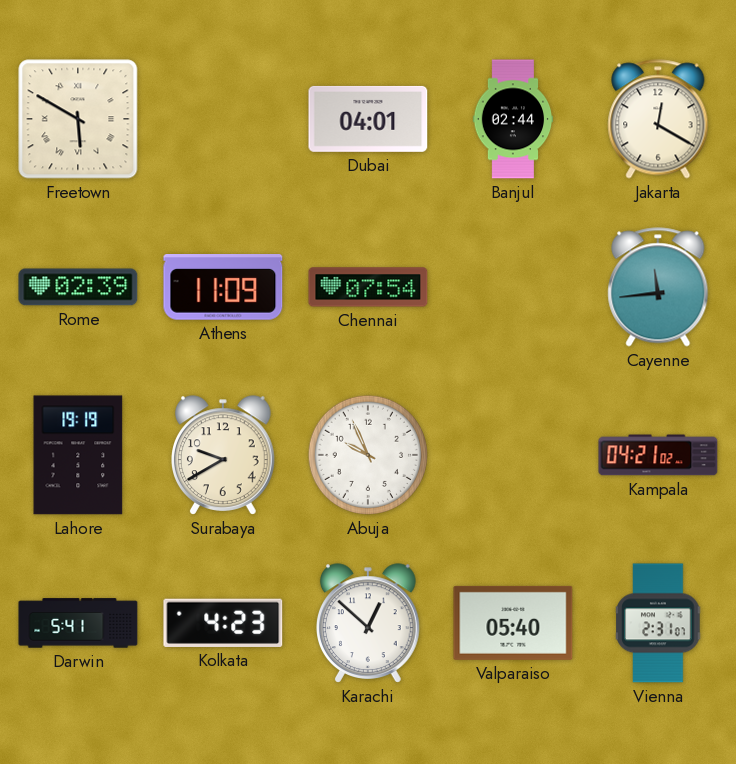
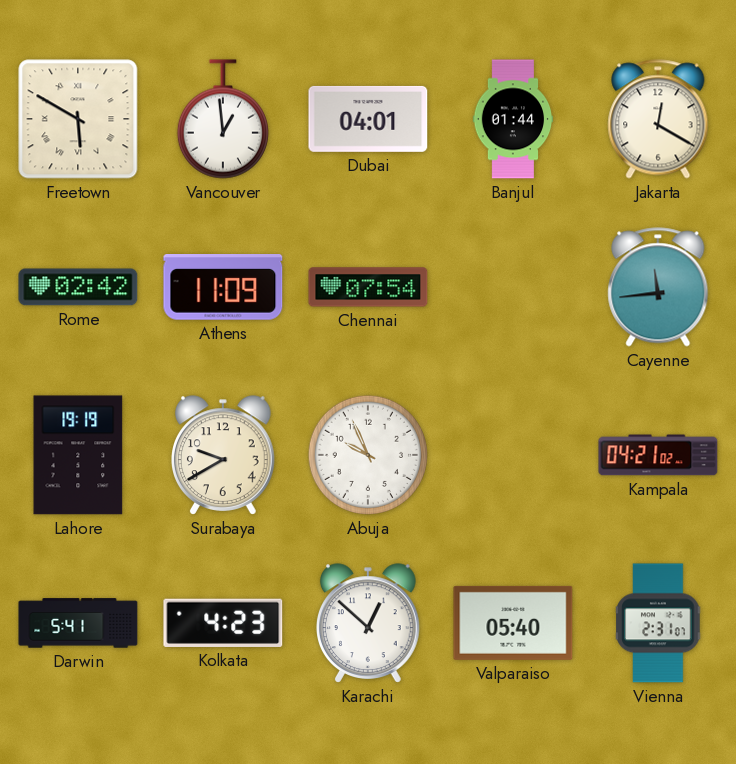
Vancouver: none -> 12:59 (223, 119)
Banjul: 02:44 -> 01:44 (513, 119)
Rome: 02:39 -> 02:42 (78, 287)
